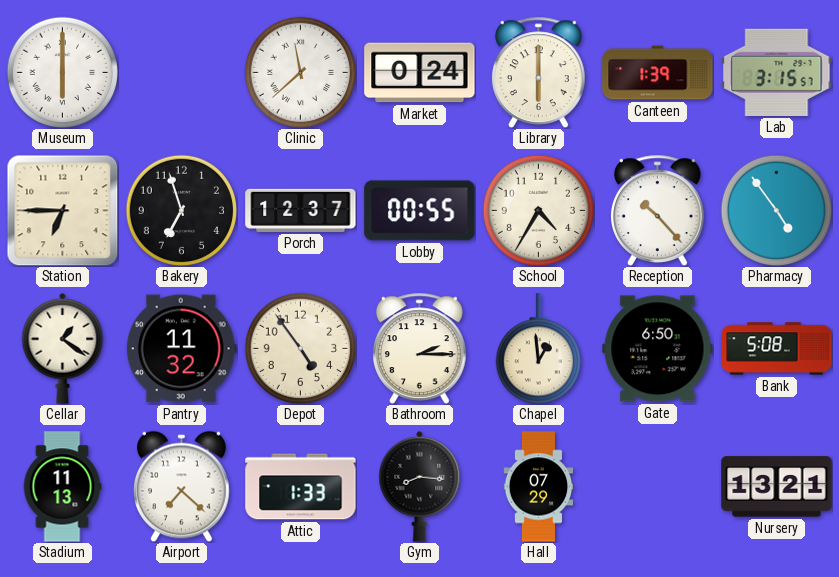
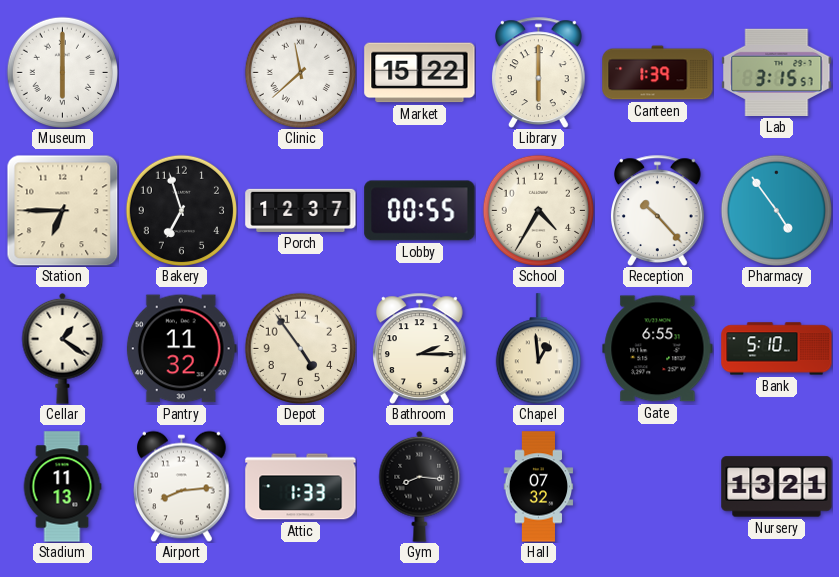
Market: 0:24 -> 15:22 (420, 73)
Gate: 6:50 -> 6:55 (658, 349)
Bank: 5:08 -> 5:10 (777, 349)
Airport: 7:22 -> 8:14 (182, 486)
Hall: 07:29 -> 07:32 (539, 487)
